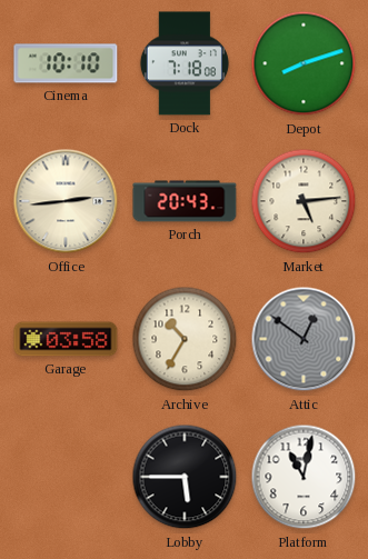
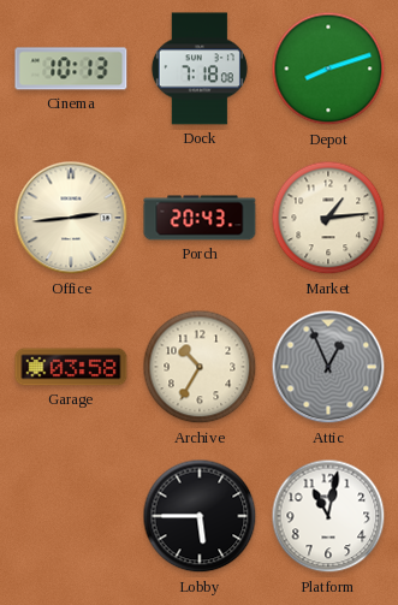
Cinema: 10:10 -> 10:13 (71, 69)
Market: 5:14 -> 1:14 (328, 218)
Attic: 12:51 -> 12:56 (328, 367)
